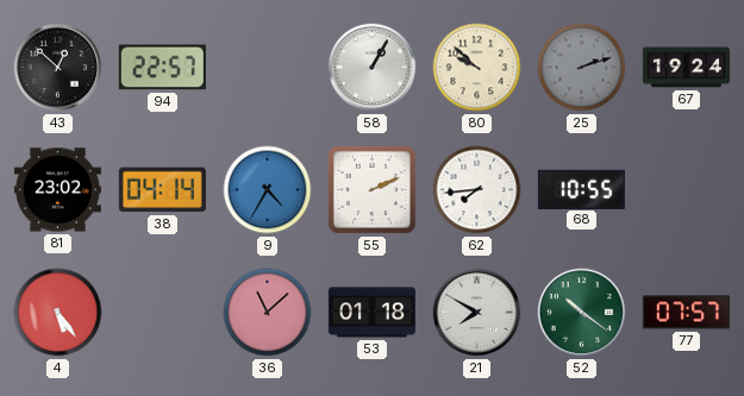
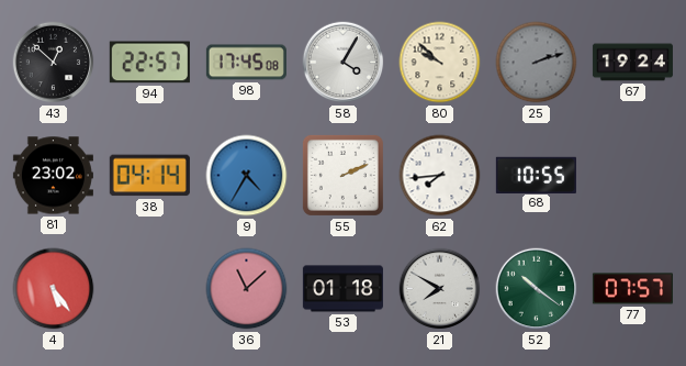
98: none -> 17:45 (246, 63)
58: 1:05 -> 4:05 (344, 63)
